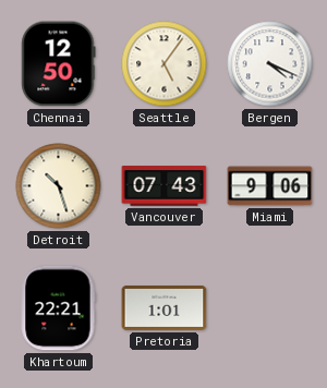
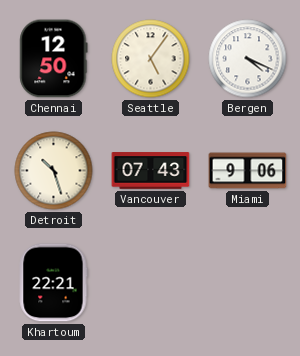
Pretoria: 1:01 -> none (165, 307)
